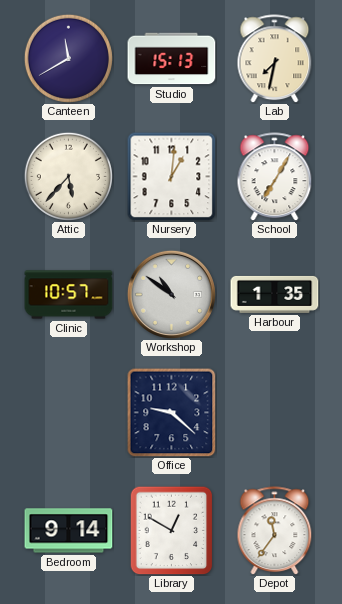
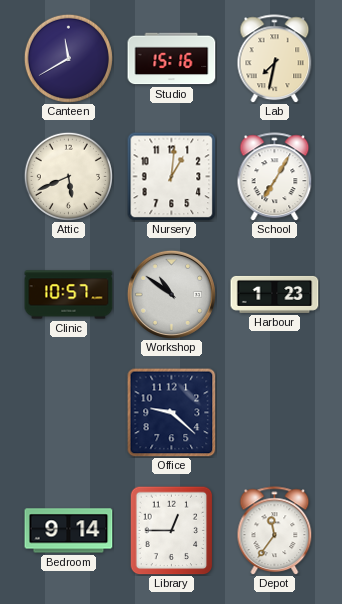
Studio: 15:13 -> 15:16 (172, 59)
Attic: 5:37 -> 5:41 (68, 176)
Harbour: 1:35 -> 1:23 (275, 294)
Library: 12:50 -> 12:45 (172, 530)
